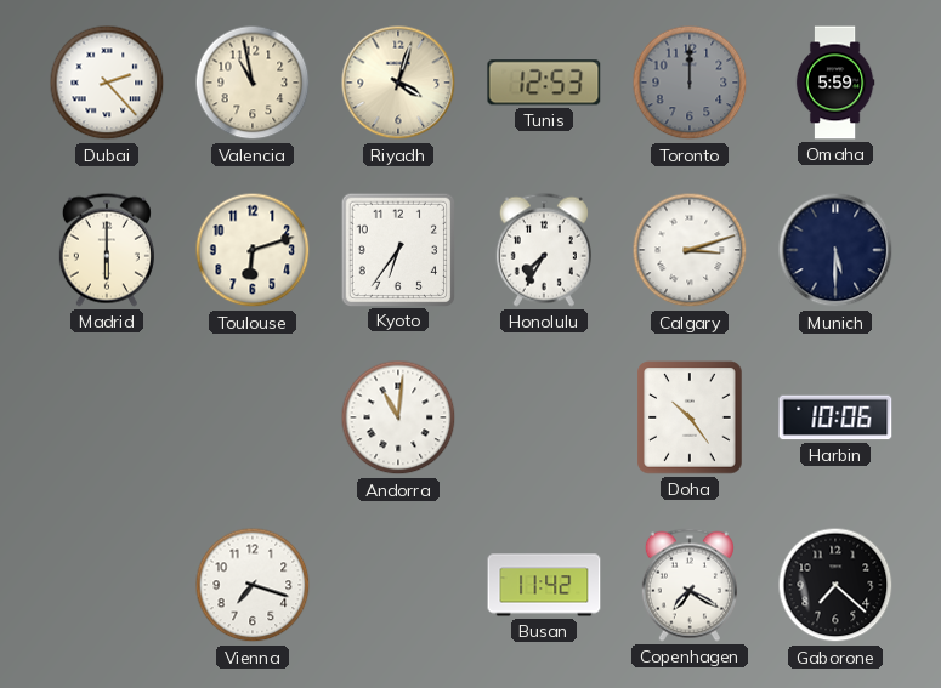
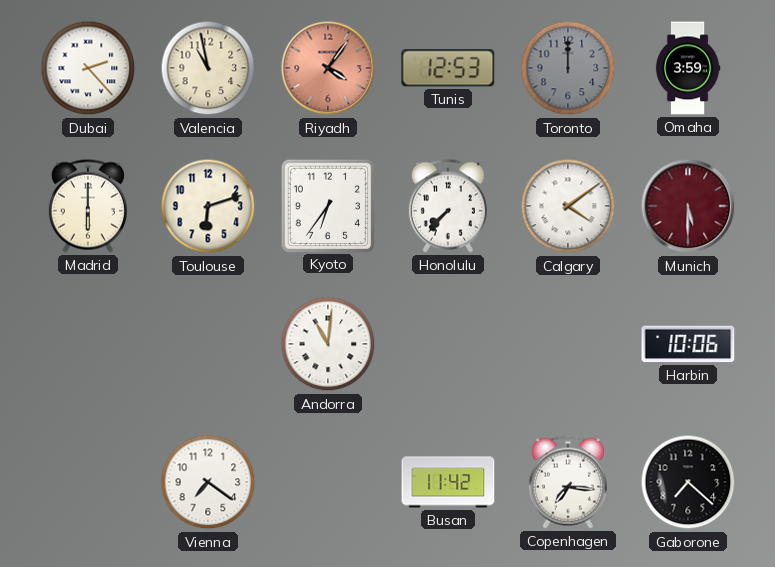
Riyadh: 4:03 -> 4:06 (328, 68)
Riyadh dial: cream -> salmon (328, 68)
Omaha: 5:59 -> 3:59 (688, 68)
Honolulu: 7:35 -> 7:37 (448, 206)
Calgary: 3:12 -> 4:09 (568, 206)
Munich dial: navy -> burgundy (688, 206)
Doha: 10:24 -> none (690, 417)
Vienna: 7:18 -> 7:21 (208, 482)
Copenhagen: 7:20 -> 7:16 (568, 482)
